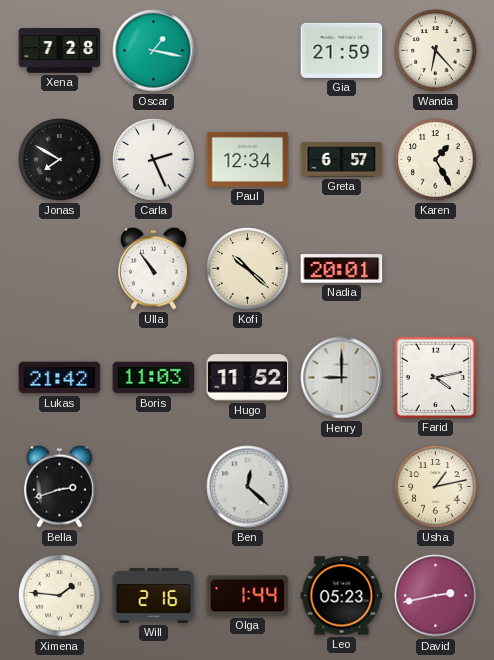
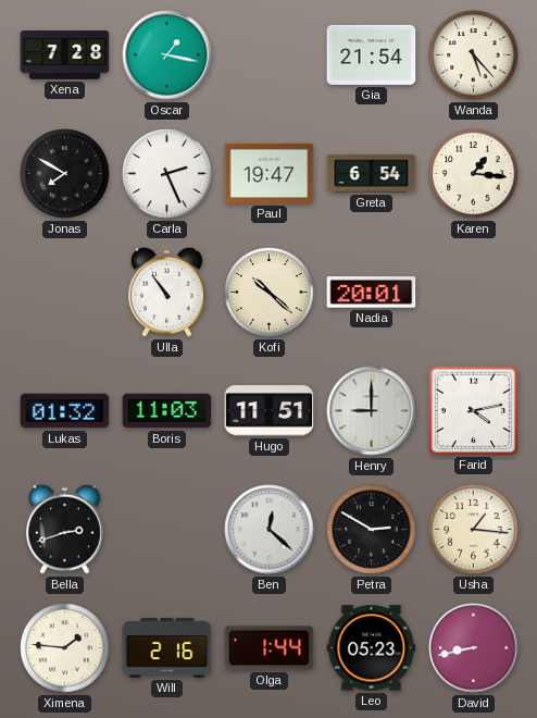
Gia: 21:59 -> 21:54 (372, 54)
Wanda: 6:23 -> 5:23 (474, 55)
Paul: 12:34 -> 19:47 (270, 173)
Greta: 6:57 -> 6:54 (372, 174)
Karen: 1:25 -> 1:16 (474, 174)
Lukas: 21:42 -> 01:32 (65, 411)
Hugo: 11:52 -> 11:51 (270, 411)
Petra: none -> 2:50 (372, 530)
Usha: 1:13 -> 1:16 (474, 530)
David: 2:43 -> 8:43 (474, 648)
